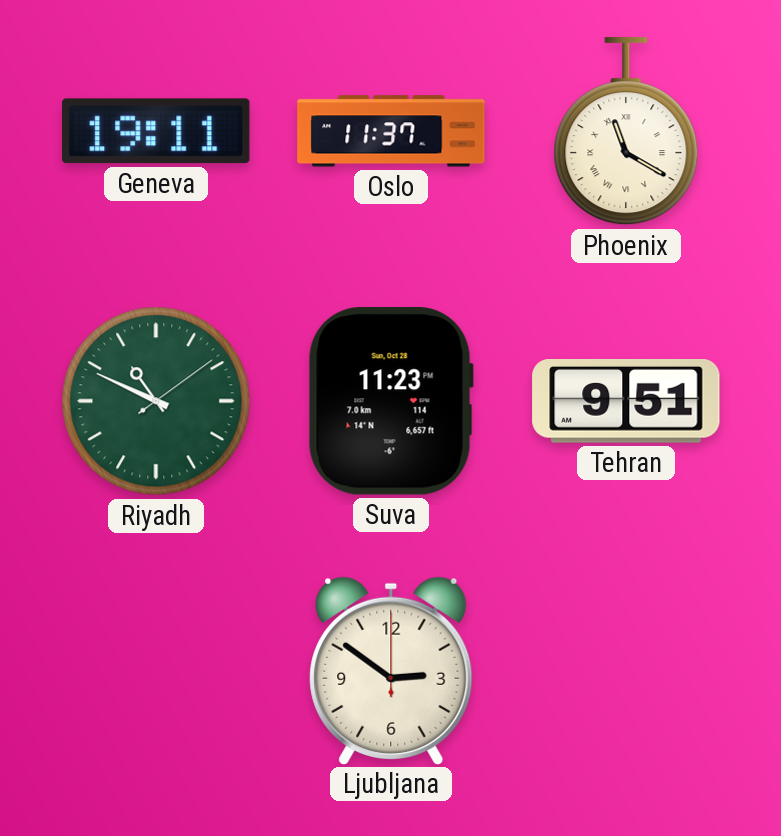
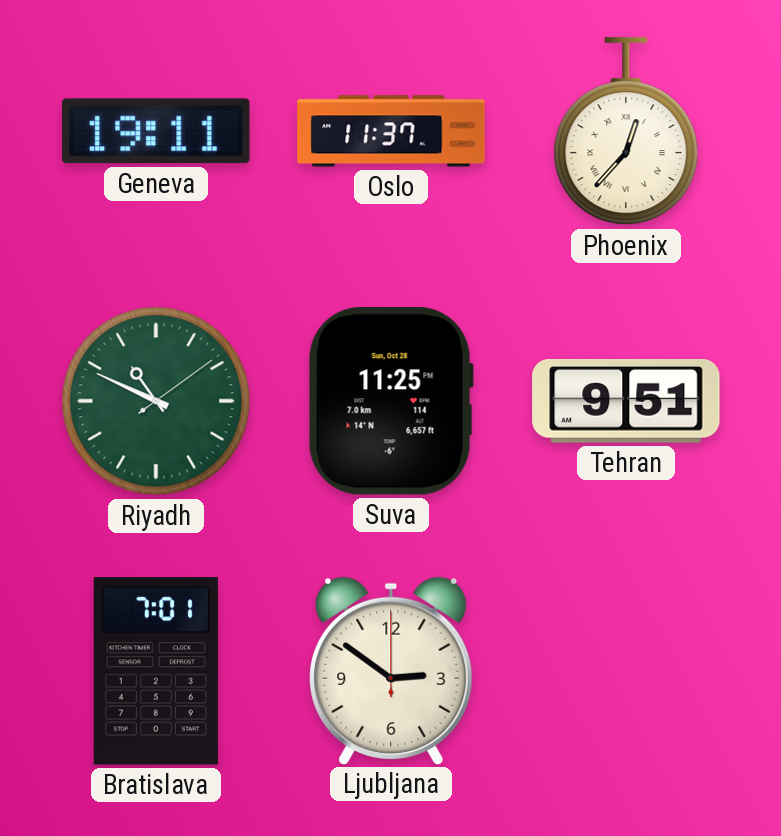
Phoenix: 11:20 -> 12:37 (626, 132)
Suva: 11:23 -> 11:25 (391, 401)
Bratislava: none -> 7:01 (156, 671)
